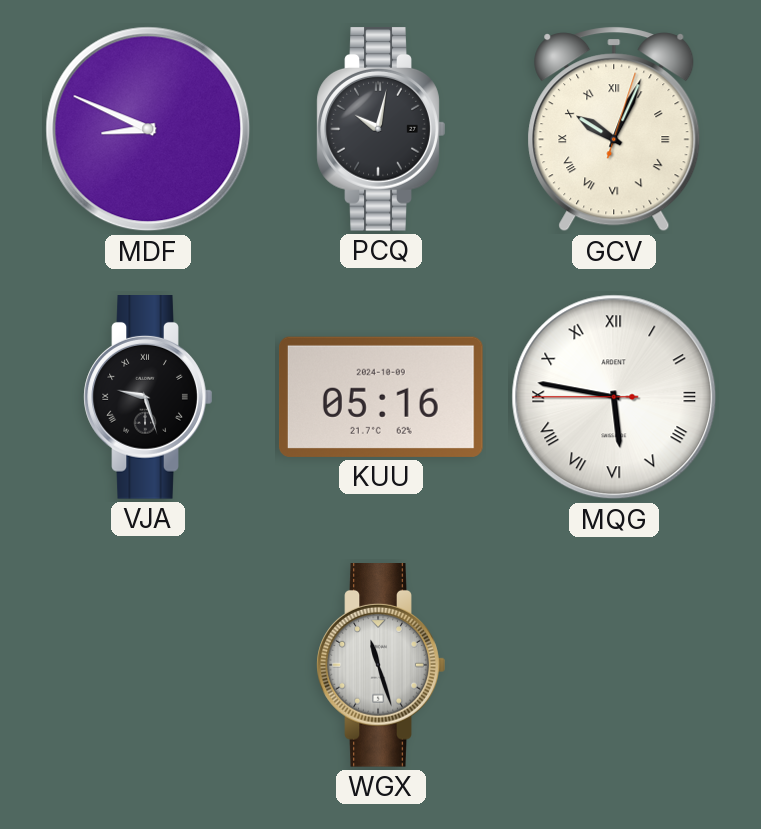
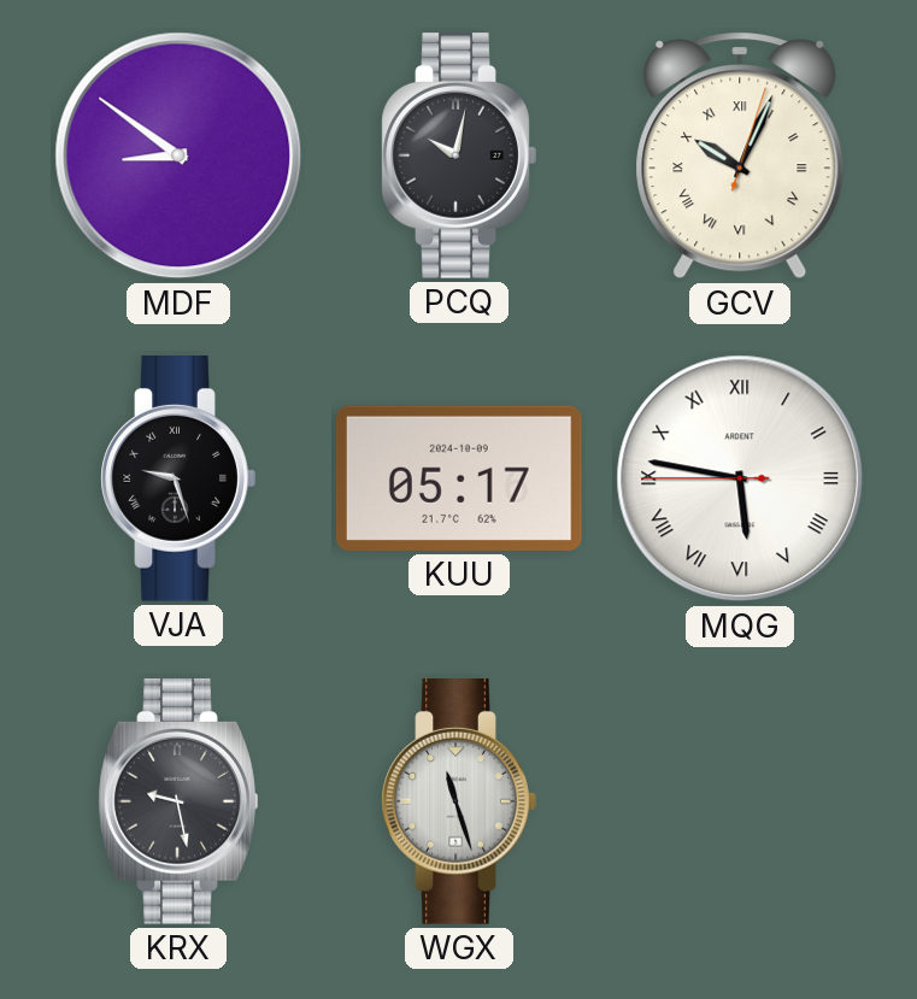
MDF: 8:49 -> 8:51 (178, 155)
KUU: 05:16 -> 05:17 (459, 478)
KRX: none -> 9:28 (178, 803)
